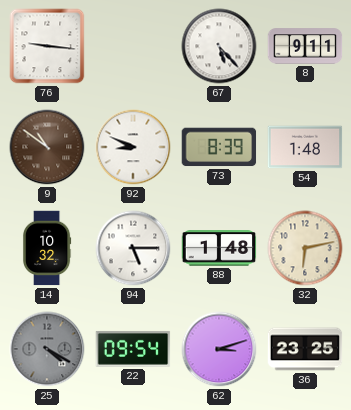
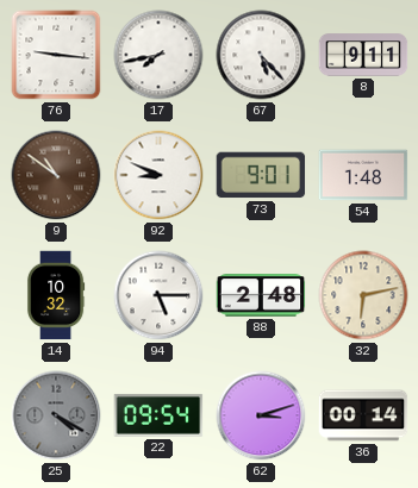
17: none -> 7:43 (158, 55)
73: 8:39 -> 9:01 (261, 175)
88: 1:48 -> 2:48 (261, 295)
36: 23:25 -> 00:14 (363, 415)
